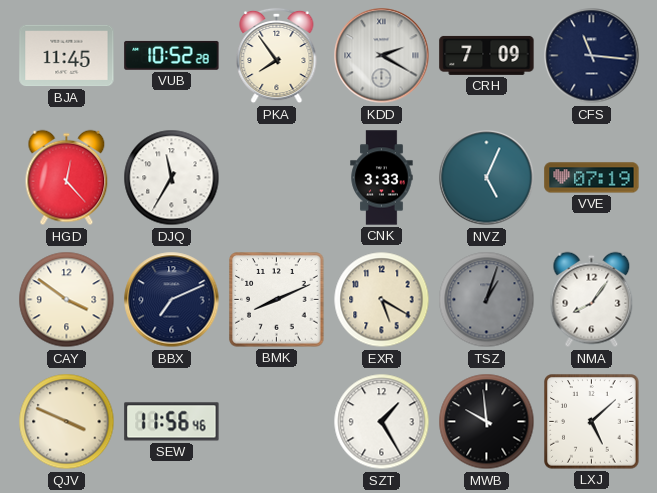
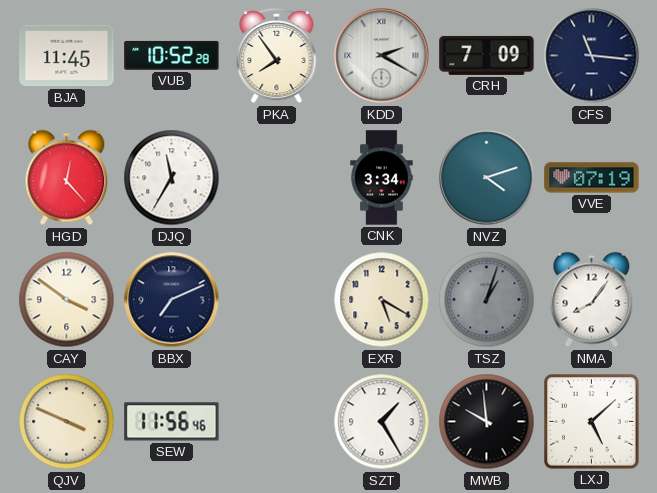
CNK: 3:33 -> 3:34 (382, 178)
NVZ: 5:04 -> 4:12 (487, 178)
BMK: 8:11 -> none (277, 300)
